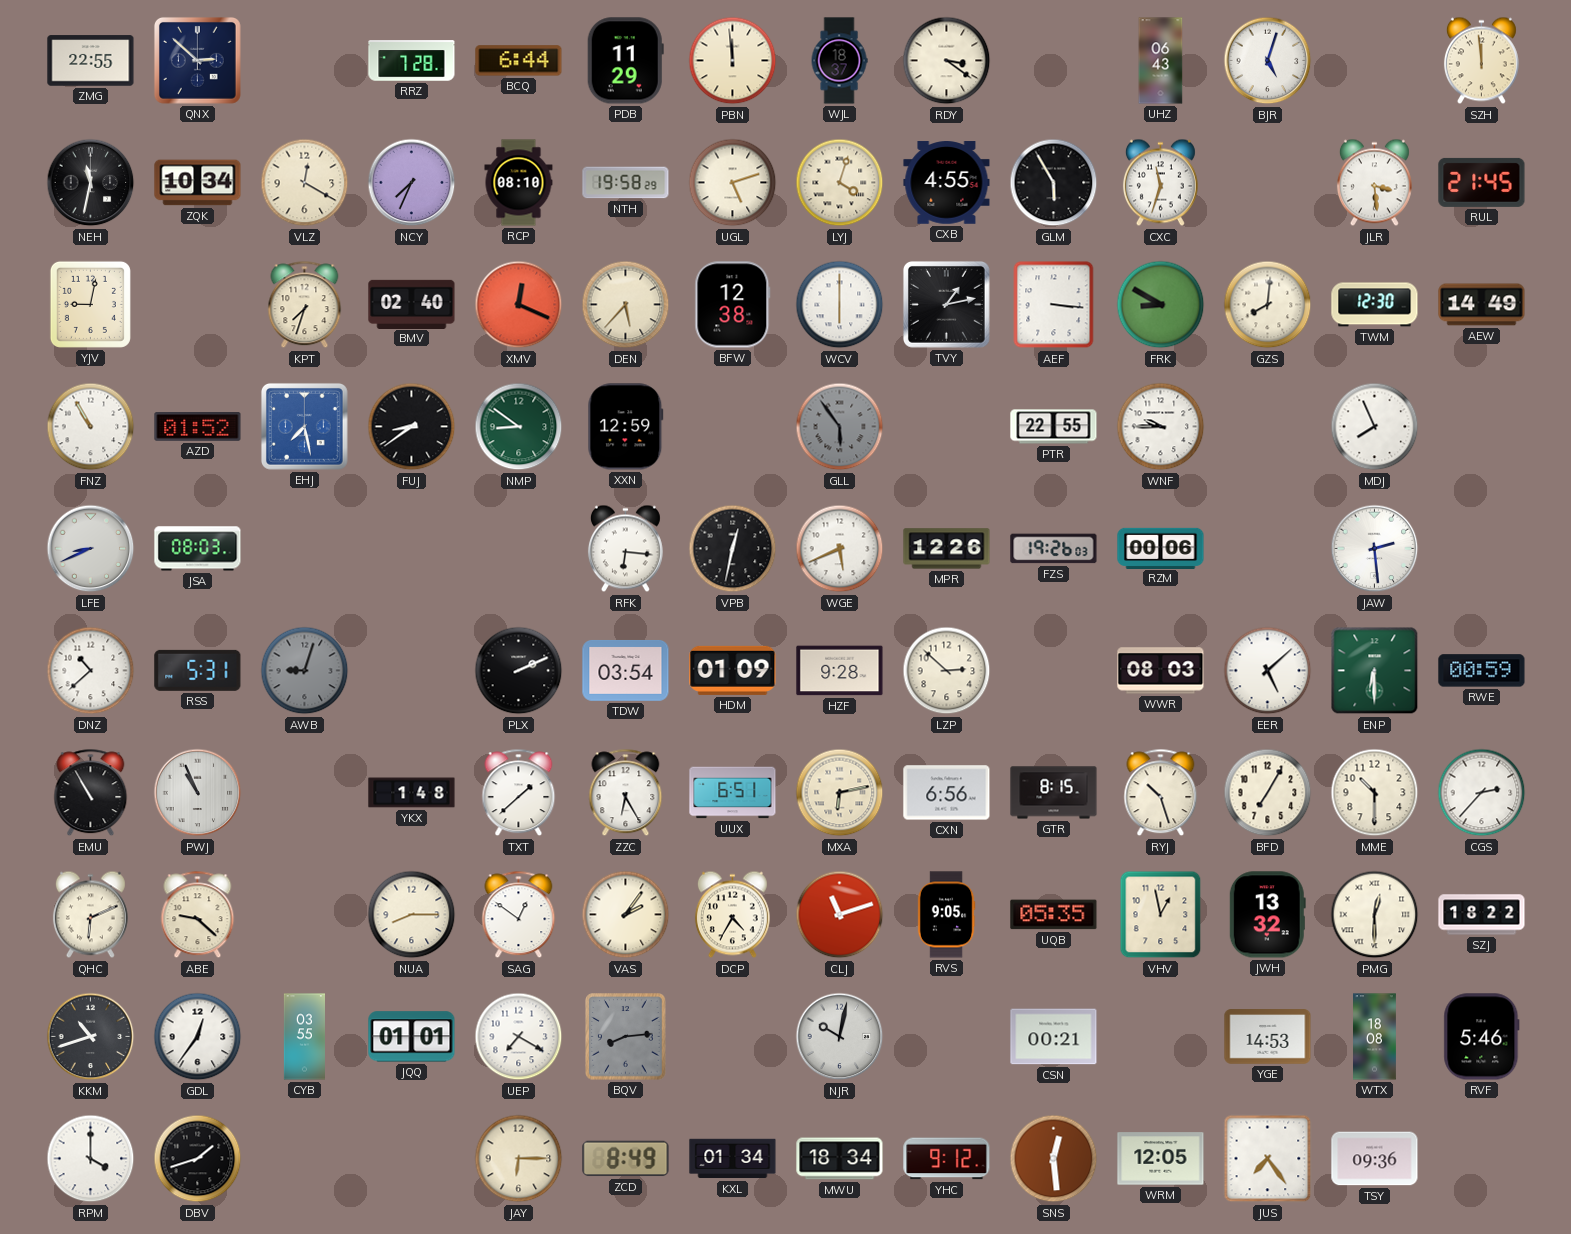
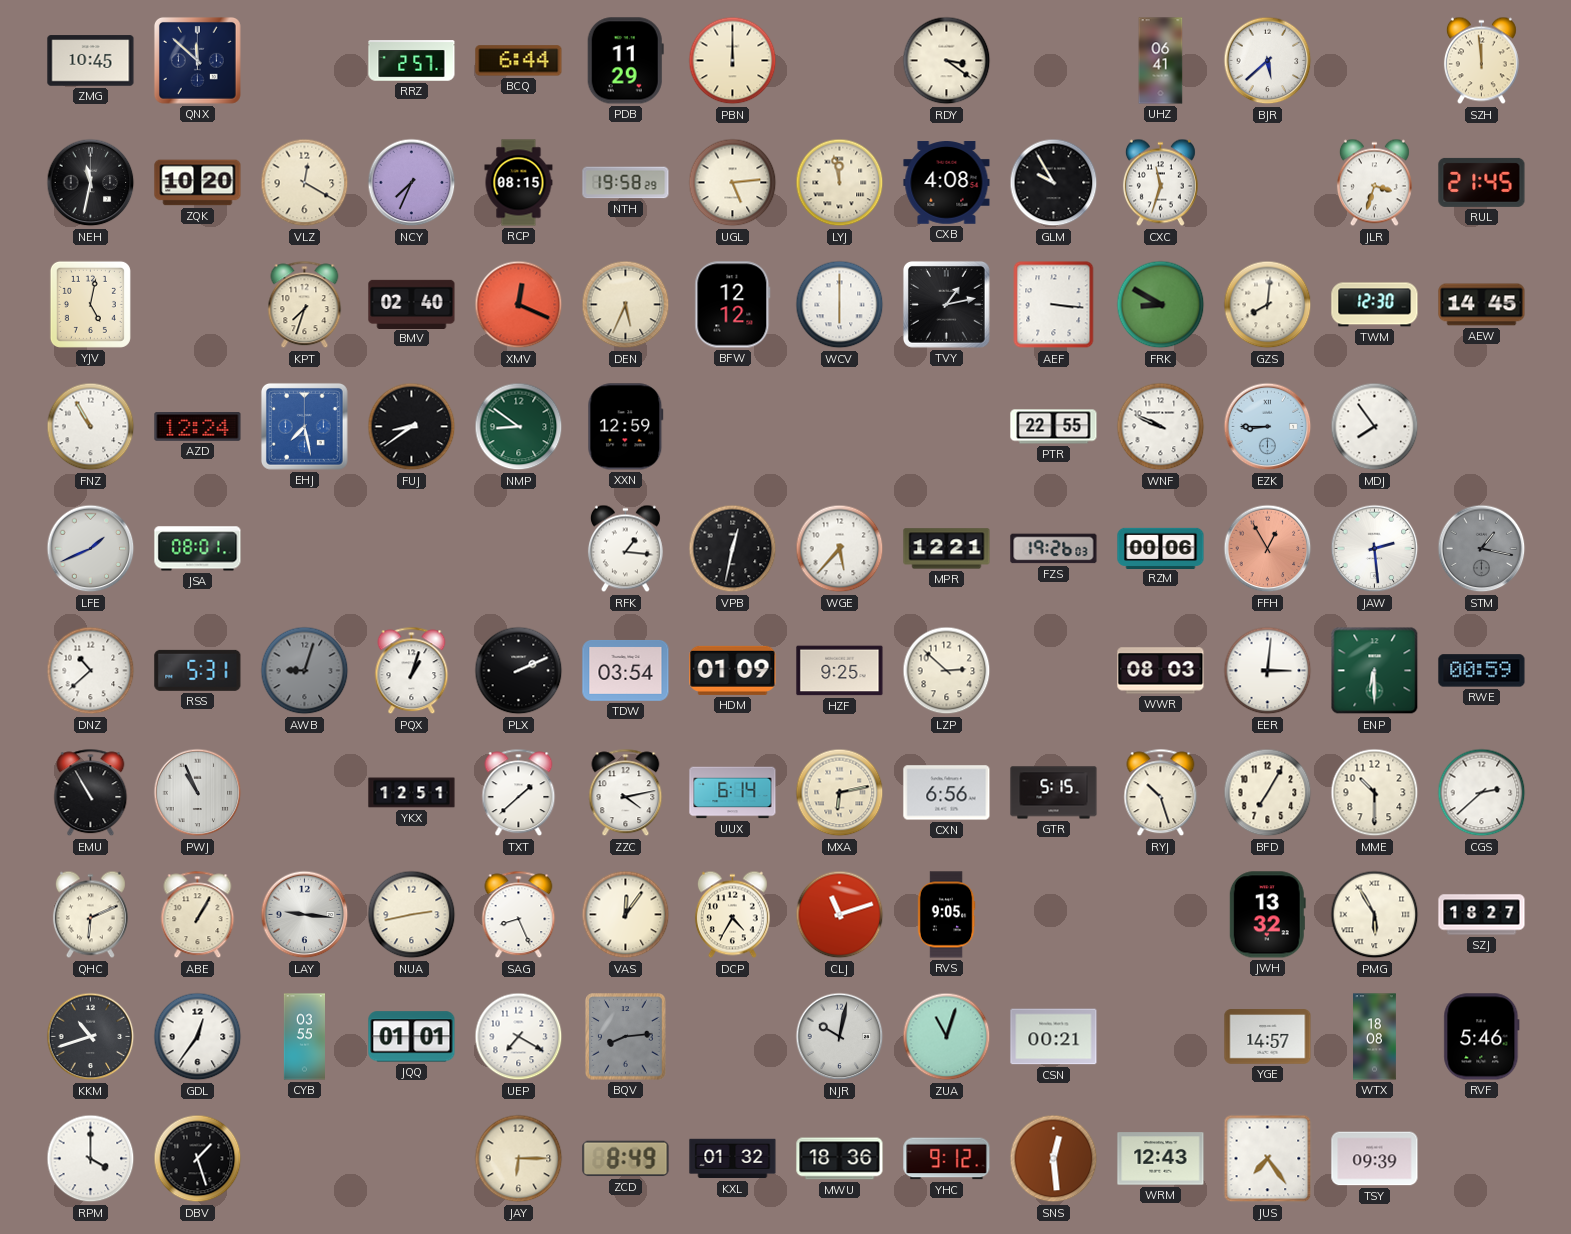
ZMG: 22:55 -> 10:45 (91, 61)
QNX: 2:52 -> 11:52 (197, 60)
RRZ: 7:28 -> 2:57 (412, 61)
PBN: 11:59 -> 12:00 (733, 61)
WJL: 18:37 -> none (839, 61)
UHZ: 06:43 -> 06:41 (1161, 61)
BJR: 5:03 -> 5:38 (1268, 61)
ZQK: 10:34 -> 10:20 (198, 183)
RCP: 08:10 -> 08:15 (519, 183)
UGL: 5:12 -> 5:14 (733, 183)
LYJ: 4:03 -> 11:58 (840, 183)
CXB: 4:55 -> 4:08 (947, 183)
GLM: 5:55 -> 9:55 (1054, 183)
JLR: 3:29 -> 3:33 (1374, 183)
YJV: 9:02 -> 5:02 (90, 304)
DEN: 5:37 -> 5:34 (626, 305)
BFW: 12:38 -> 12:12 (733, 305)
AEW: 14:49 -> 14:45 (1482, 305)
AZD: 01:52 -> 12:24 (198, 427)
GLL: 5:54 -> none (840, 427)
WNF: 9:45 -> 9:49 (1161, 427)
EZK: none -> 8:45 (1268, 427)
MDJ: 7:56 -> 7:54 (1375, 427)
LFE: 8:41 -> 1:41 (91, 549)
JSA: 08:03 -> 08:01 (198, 549)
RFK: 6:16 -> 1:16 (625, 549)
WGE: 5:41 -> 5:37 (840, 549)
MPR: 12:26 -> 12:21 (947, 549)
FFH: none -> 12:55 (1268, 549)
STM: none -> 1:17 (1482, 549)
PQX: none -> 1:03 (412, 671)
HZF: 9:28 -> 9:25 (840, 671)
EER: 5:08 -> 3:01 (1268, 671)
YKX: 1:48 -> 12:51 (412, 793)
ZZC: 6:25 -> 4:13 (626, 793)
UUX: 6:51 -> 6:14 (733, 793)
GTR: 8:15 -> 5:15 (1054, 793)
CGS: 2:37 -> 2:38 (1482, 793)
ABE: 9:22 -> 1:05 (198, 915)
LAY: none -> 9:16 (305, 915)
NUA: 8:15 -> 2:43 (412, 915)
SAG: 12:51 -> 8:26 (519, 915)
VAS: 2:06 -> 12:06 (626, 915)
UQB: 05:35 -> none (1054, 915)
VHV: 12:58 -> none (1161, 915)
PMG: 12:30 -> 5:55 (1375, 915)
SZJ: 18:22 -> 18:27 (1482, 915)
ZUA: none -> 11:03 (947, 1037)
YGE: 14:53 -> 14:57 (1268, 1037)
DBV: 1:42 -> 1:27 (198, 1159)
KXL: 01:34 -> 01:32 (733, 1159)
MWU: 18:34 -> 18:36 (840, 1159)
WRM: 12:05 -> 12:43 (1161, 1159)
TSY: 09:36 -> 09:39 (1375, 1159)
